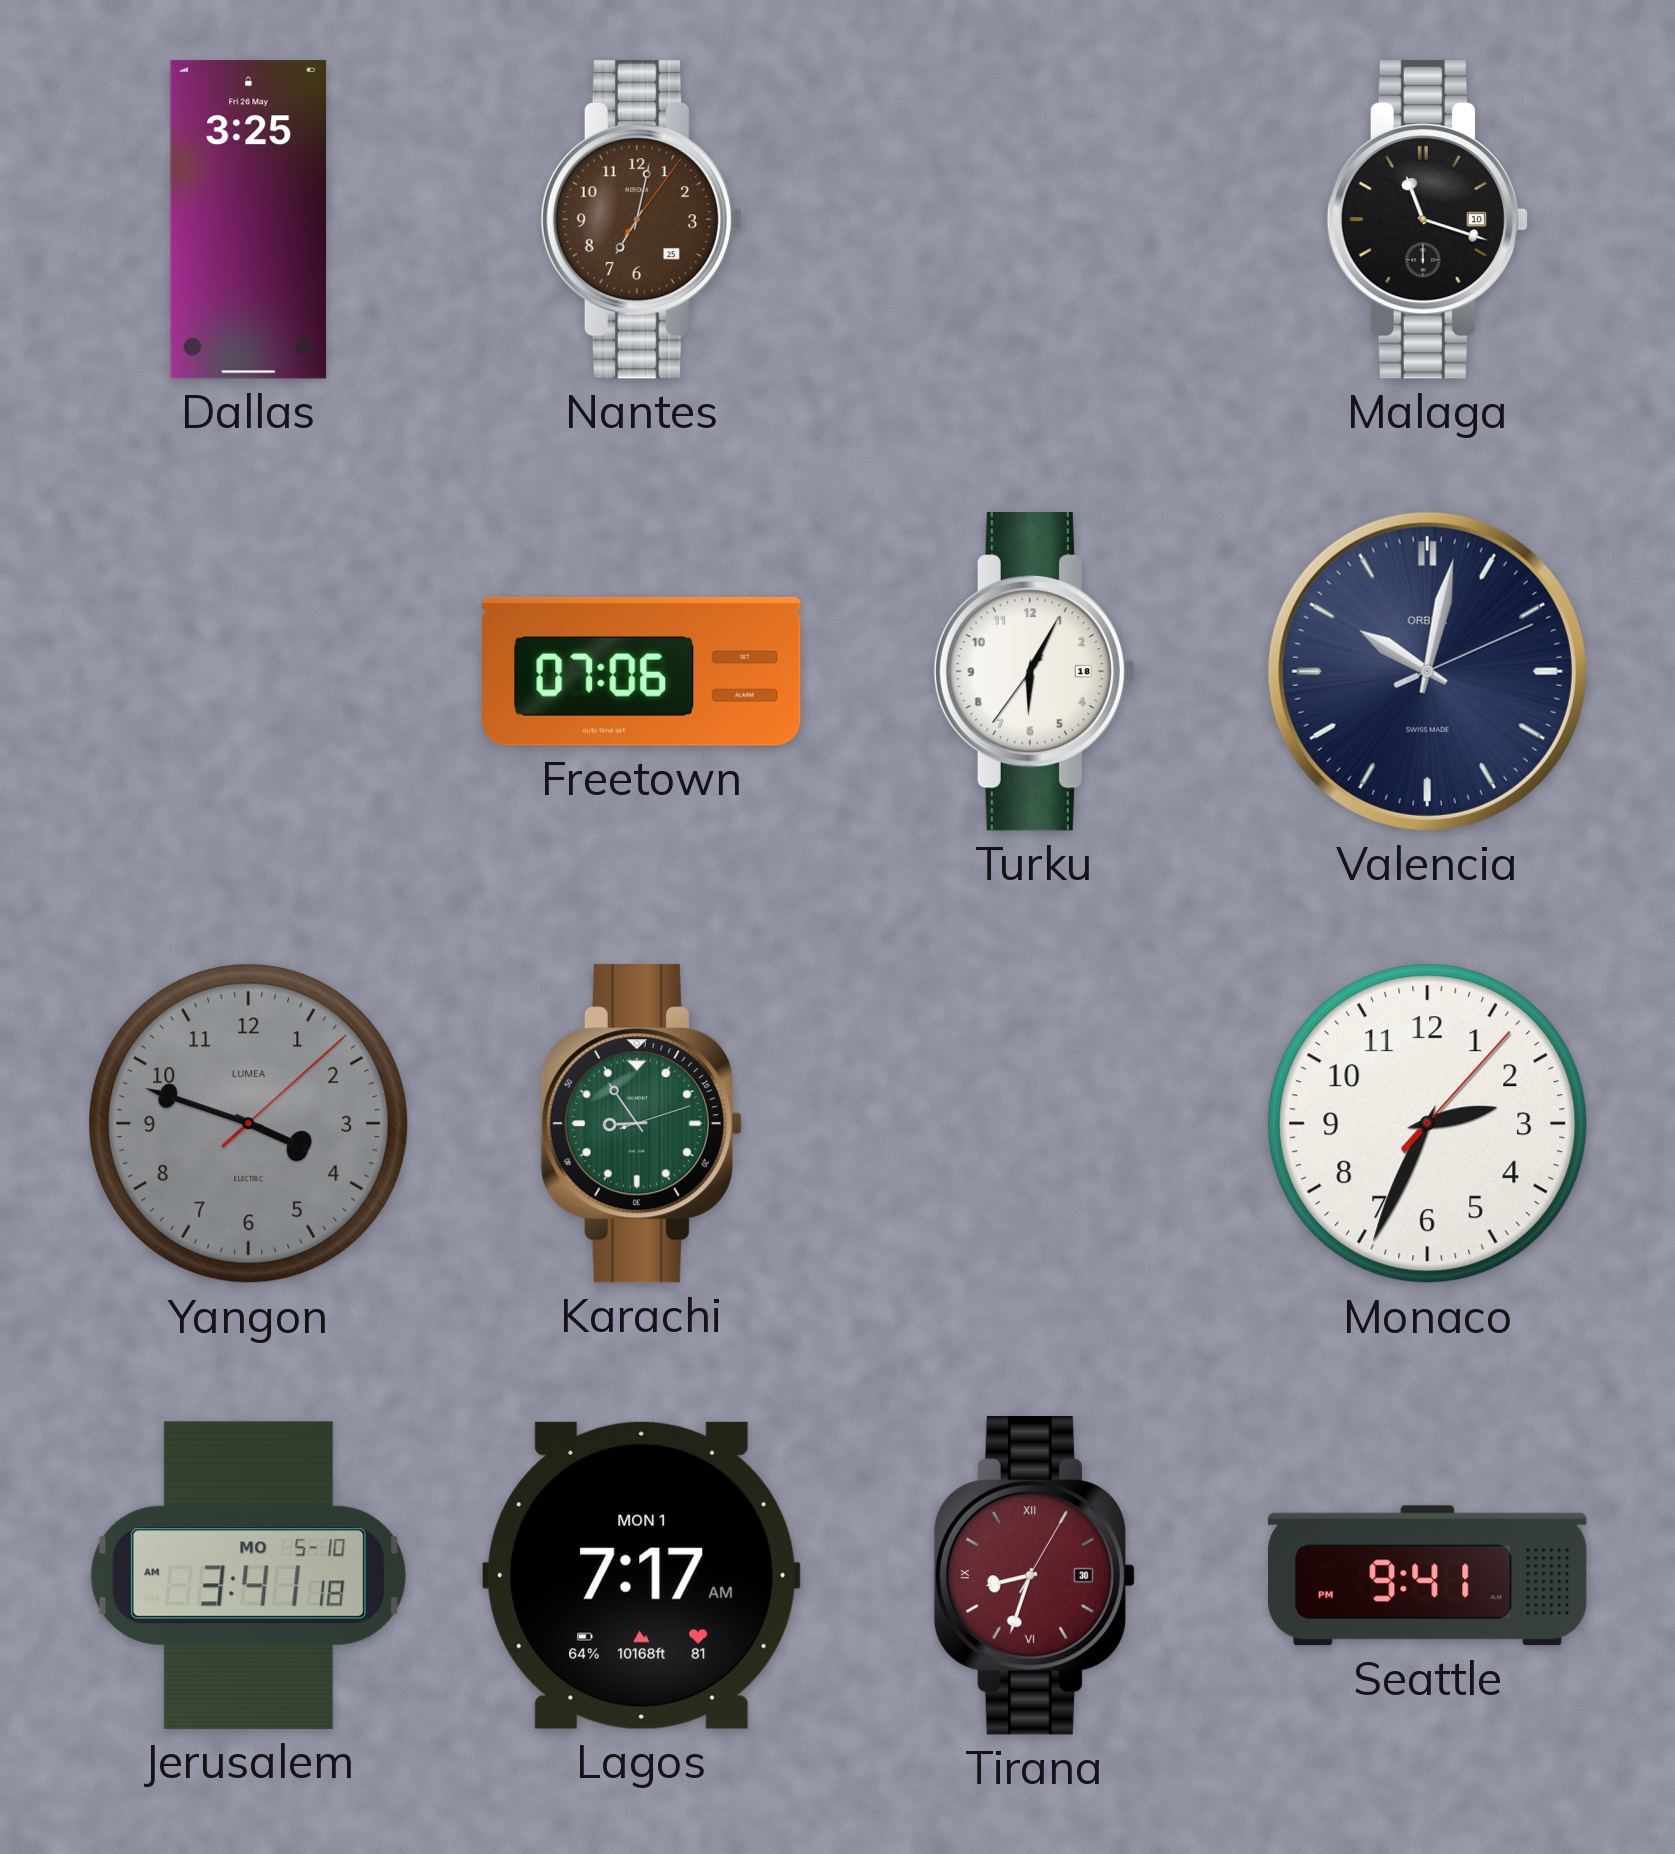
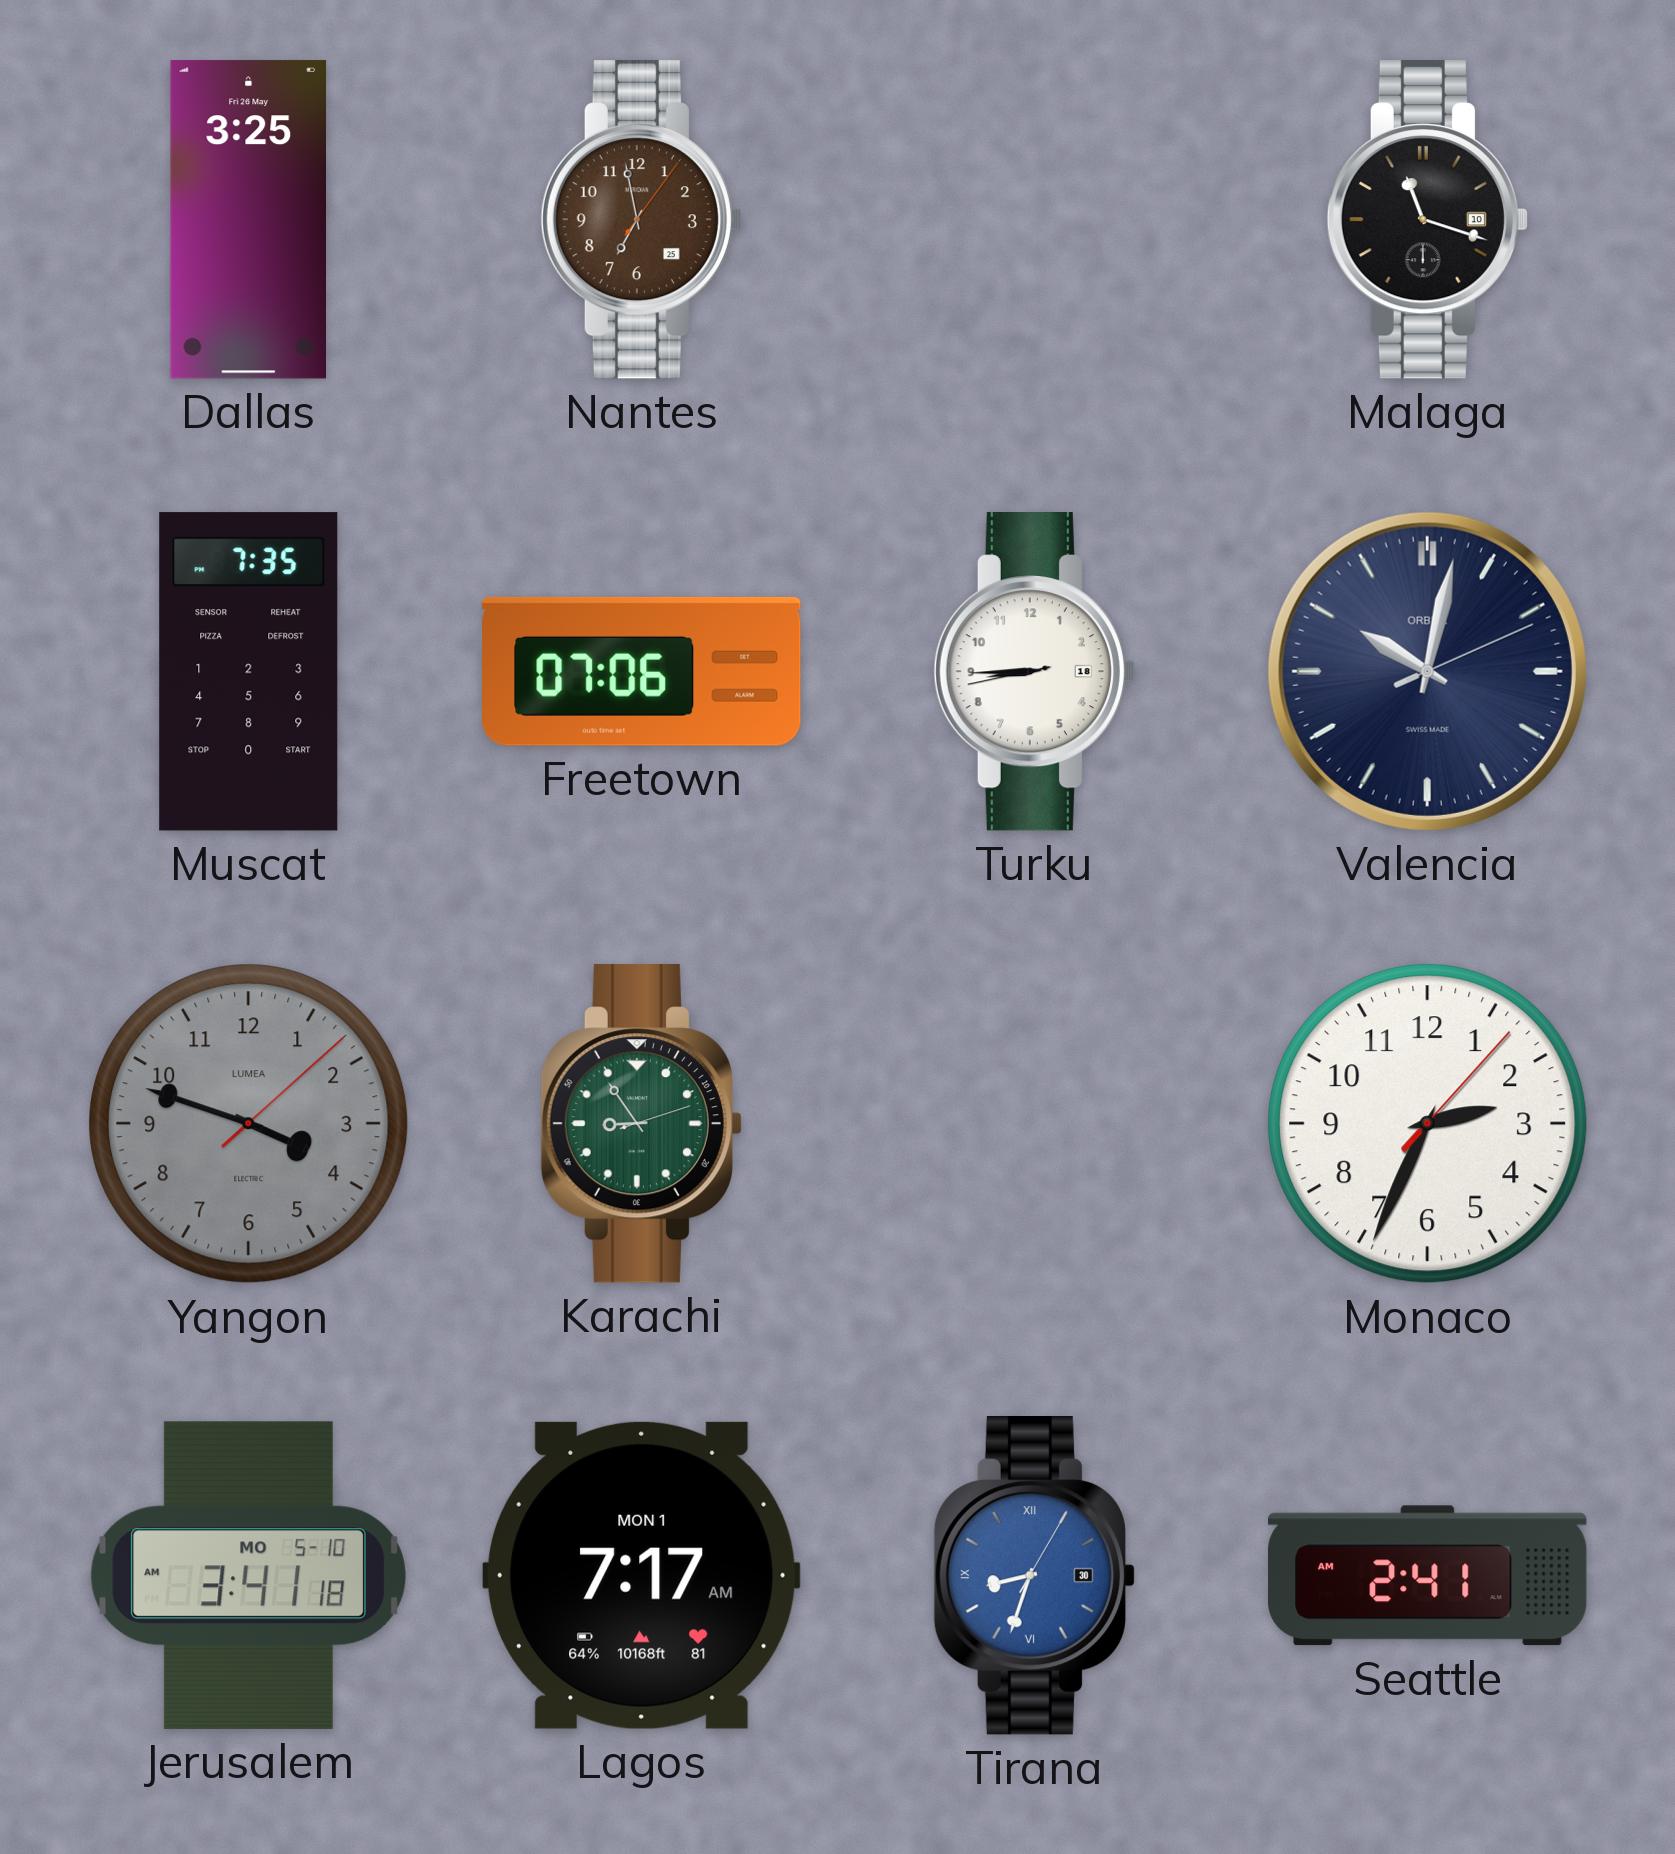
Nantes: 7:02 -> 6:58 (641, 220)
Muscat: none -> 7:35 (249, 672)
Turku: 6:04 -> 8:44 (1034, 672)
Tirana dial: burgundy -> blue (1034, 1576)
Seattle: 9:41 -> 2:41 (1428, 1576)
